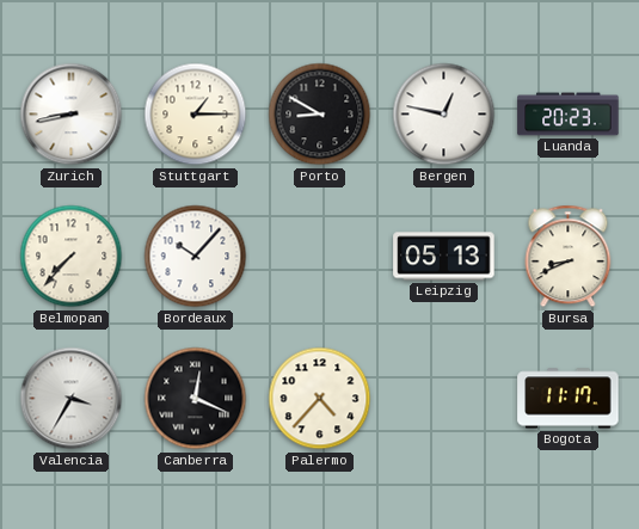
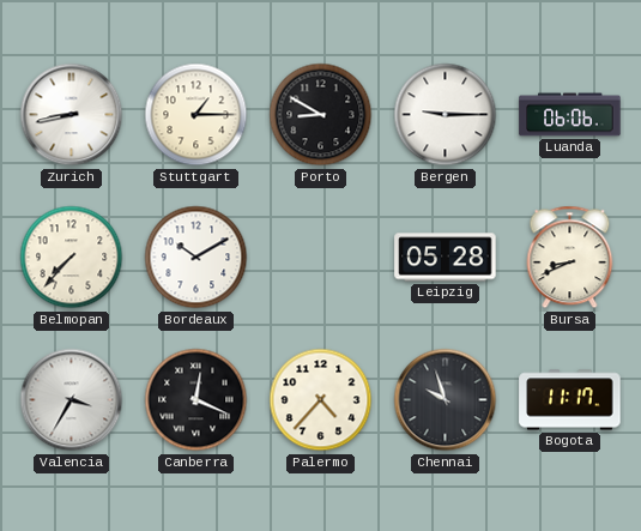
Bergen: 12:47 -> 9:15 (446, 115)
Luanda: 20:23 -> 06:06 (570, 115)
Bordeaux: 10:07 -> 10:10 (196, 258)
Leipzig: 05:13 -> 05:28 (446, 258)
Chennai: none -> 9:57 (446, 400)
